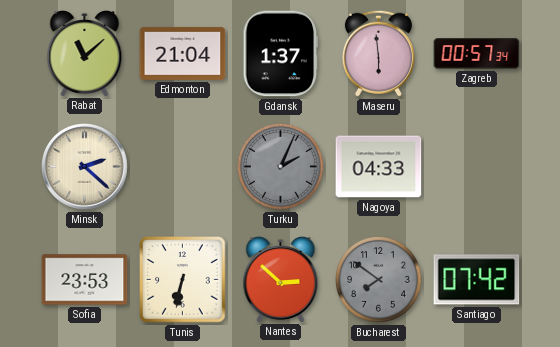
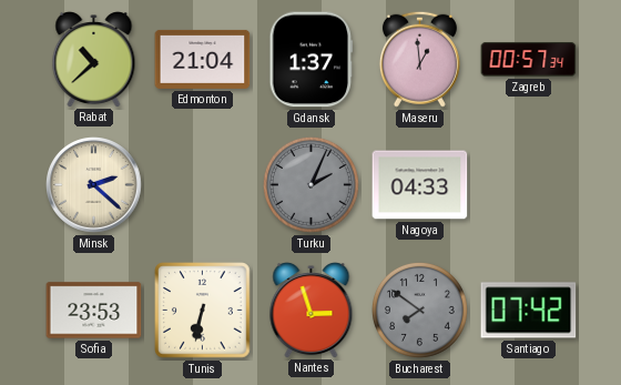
Rabat: 11:08 -> 10:38 (94, 60)
Maseru: 5:59 -> 12:59 (419, 59)
Nantes: 2:52 -> 2:57 (312, 311)
